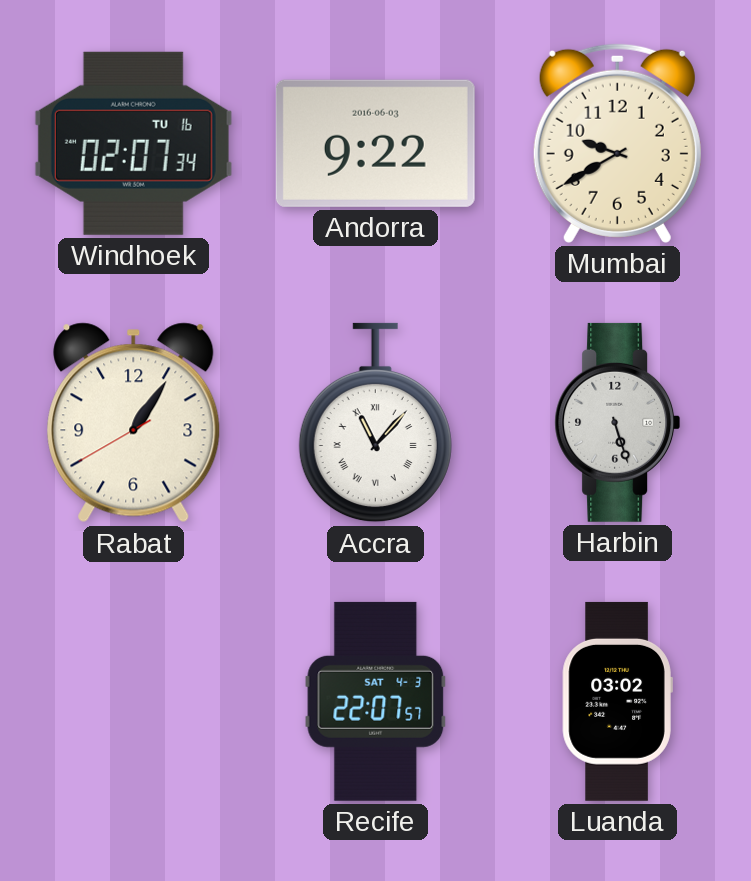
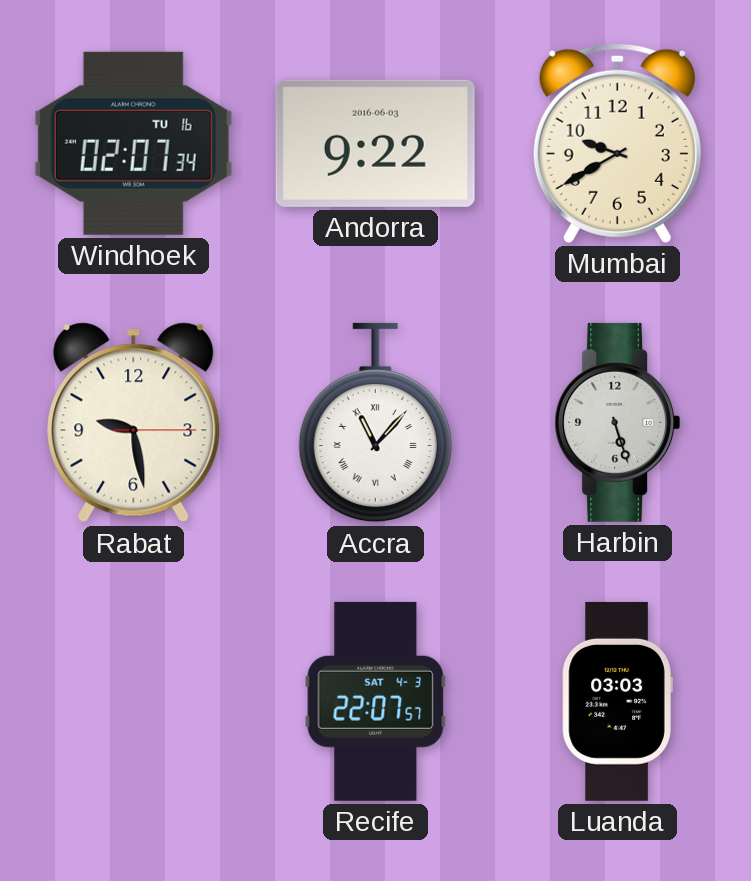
Rabat: 1:05 -> 9:28 (134, 423)
Luanda: 03:02 -> 03:03 (617, 701)
